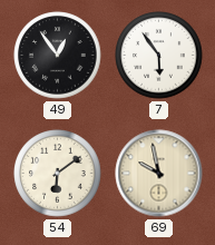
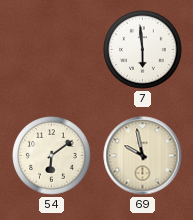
49: 12:54 -> none (58, 56)
7: 5:54 -> 5:59 (143, 50)
